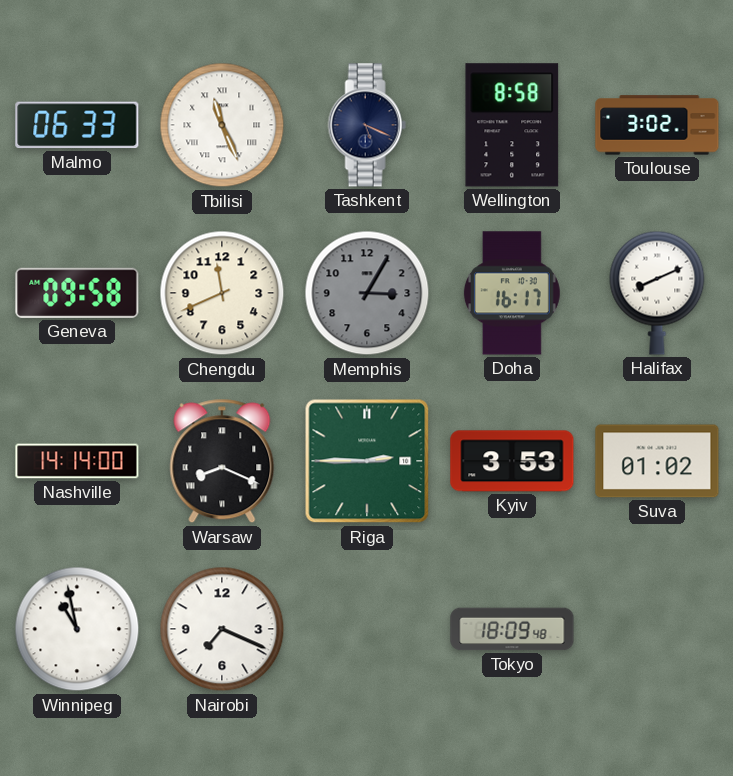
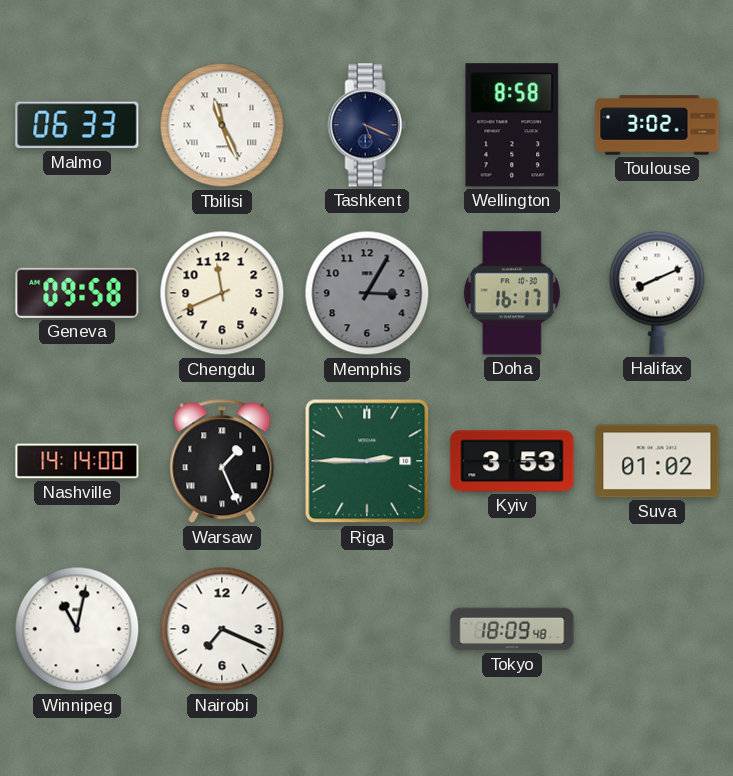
Warsaw: 8:19 -> 1:26 (222, 461)
Winnipeg: 10:58 -> 11:02 (77, 629)
